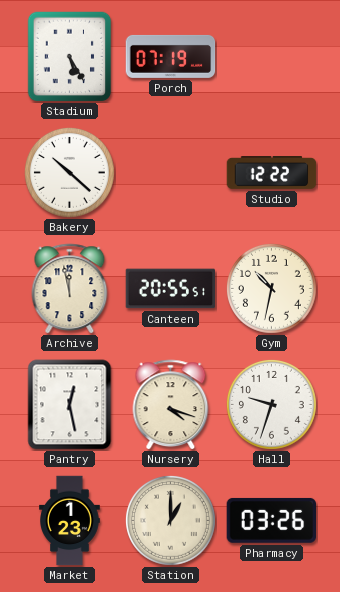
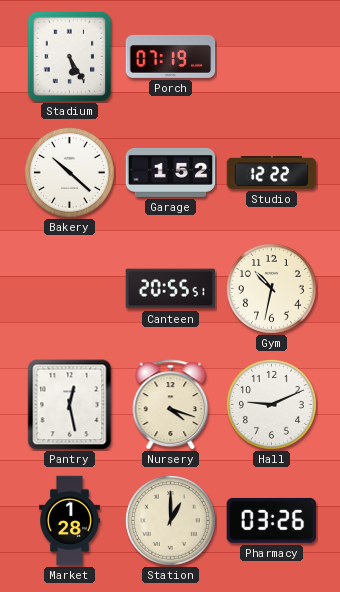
Garage: none -> 1:52 (171, 172)
Archive: 11:58 -> none (70, 289)
Hall: 9:33 -> 9:11 (271, 404)
Market: 1:23 -> 1:28 (70, 521)
